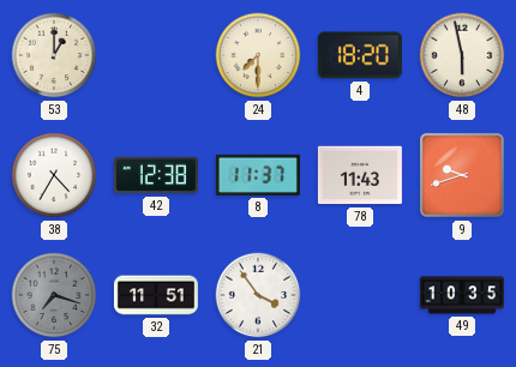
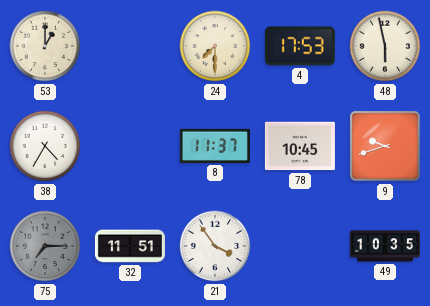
4: 18:20 -> 17:53 (300, 46)
42: 12:38 -> none (156, 175)
78: 11:43 -> 10:45 (300, 146)
75: 7:18 -> 7:15 (45, 246)
